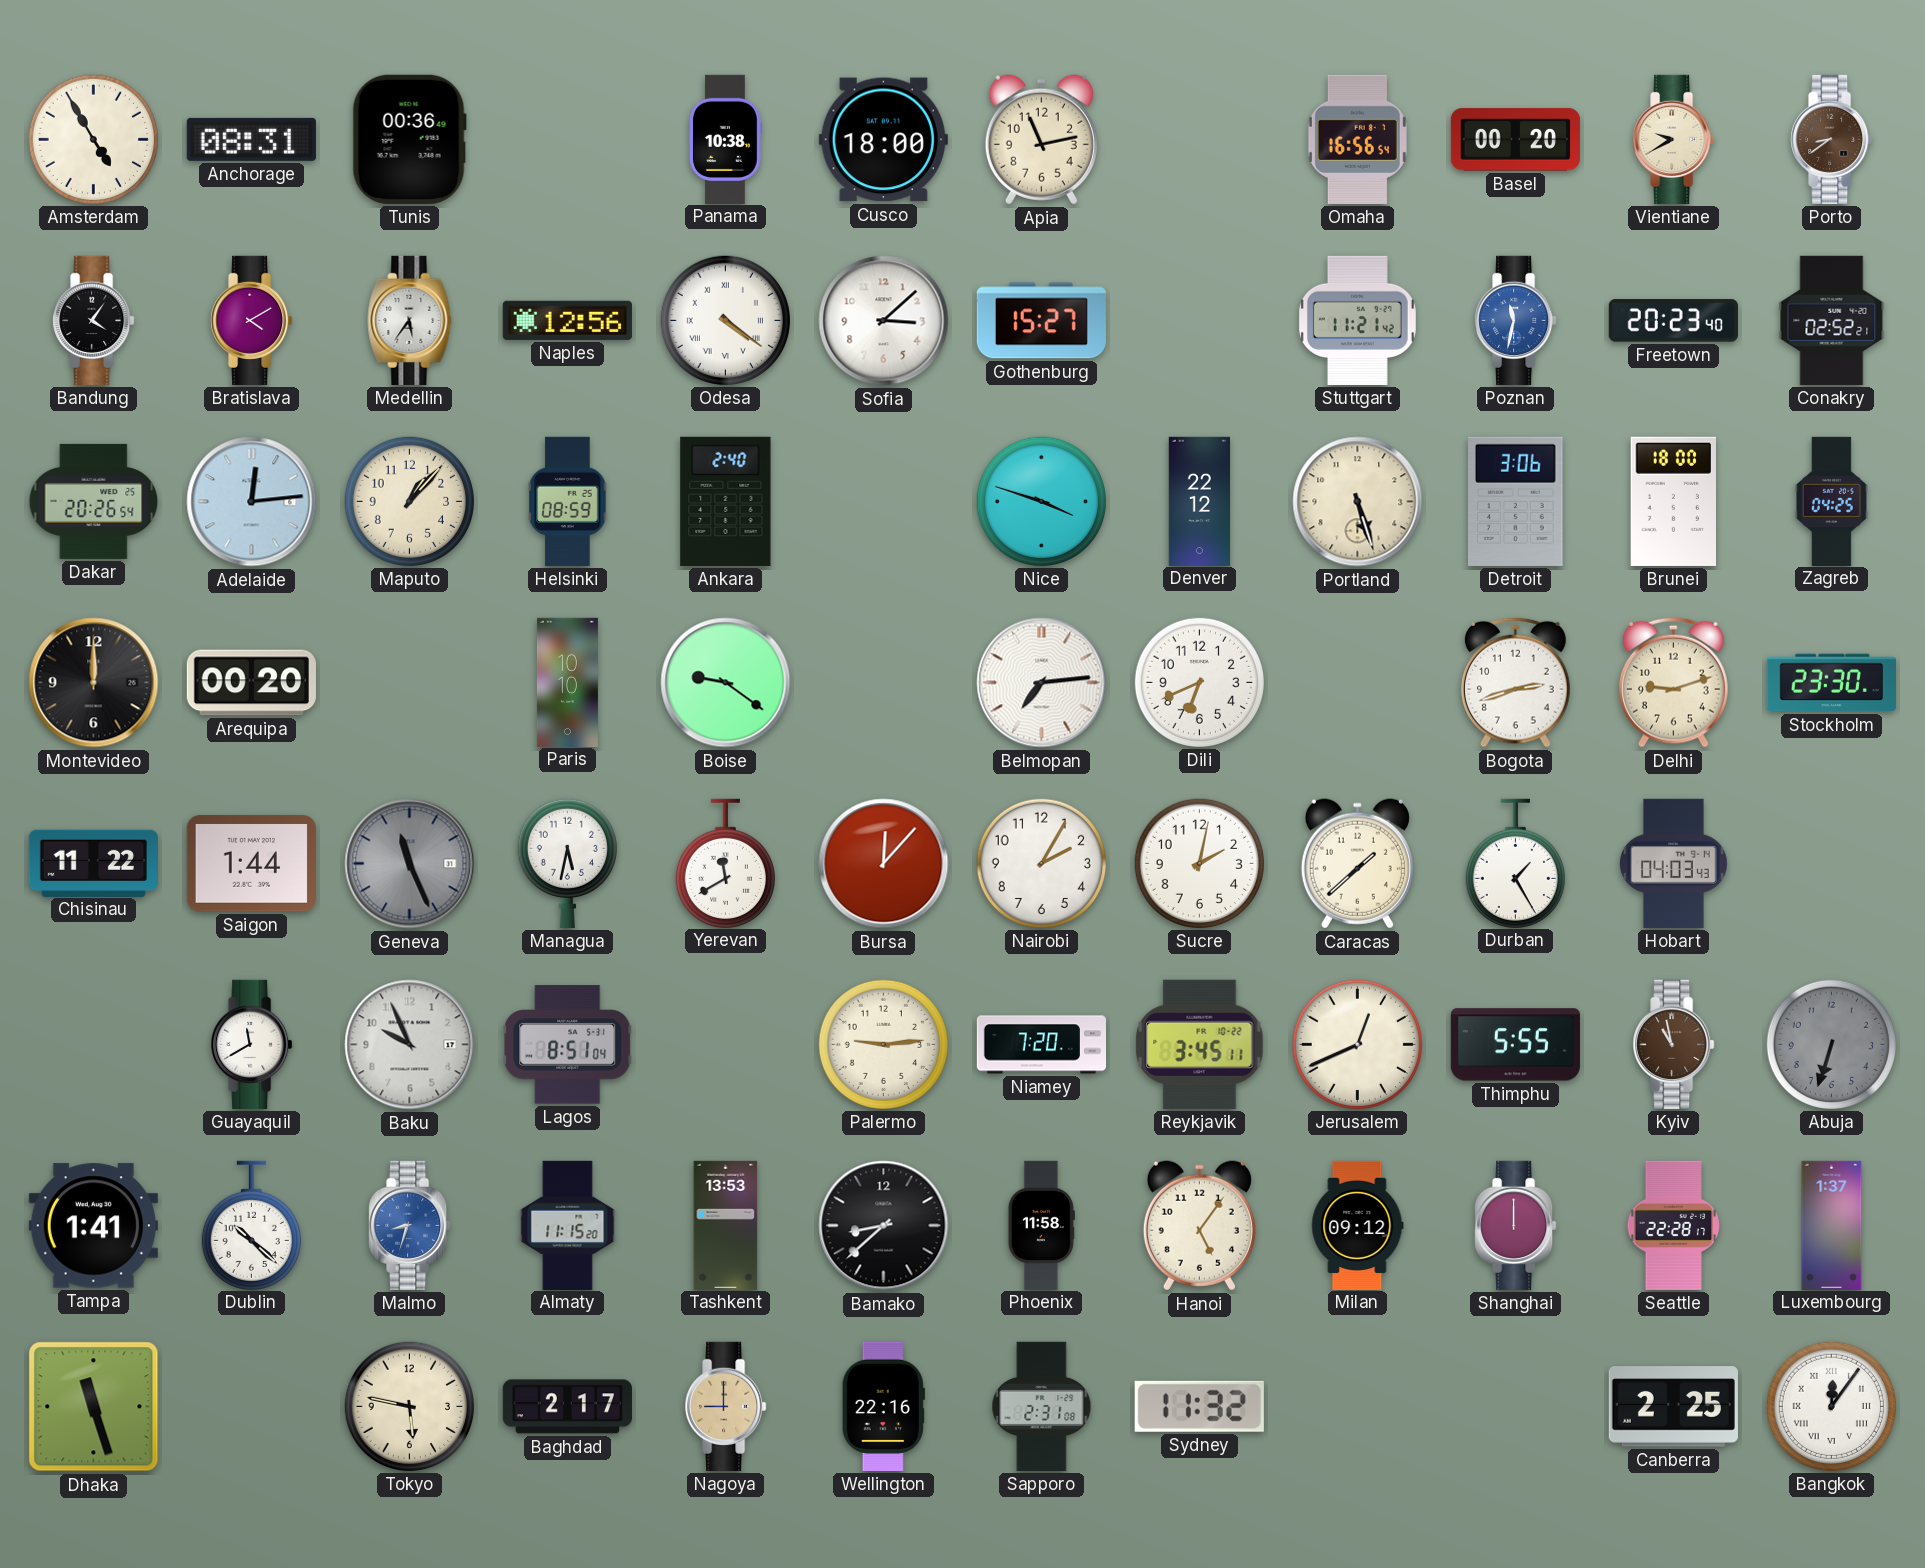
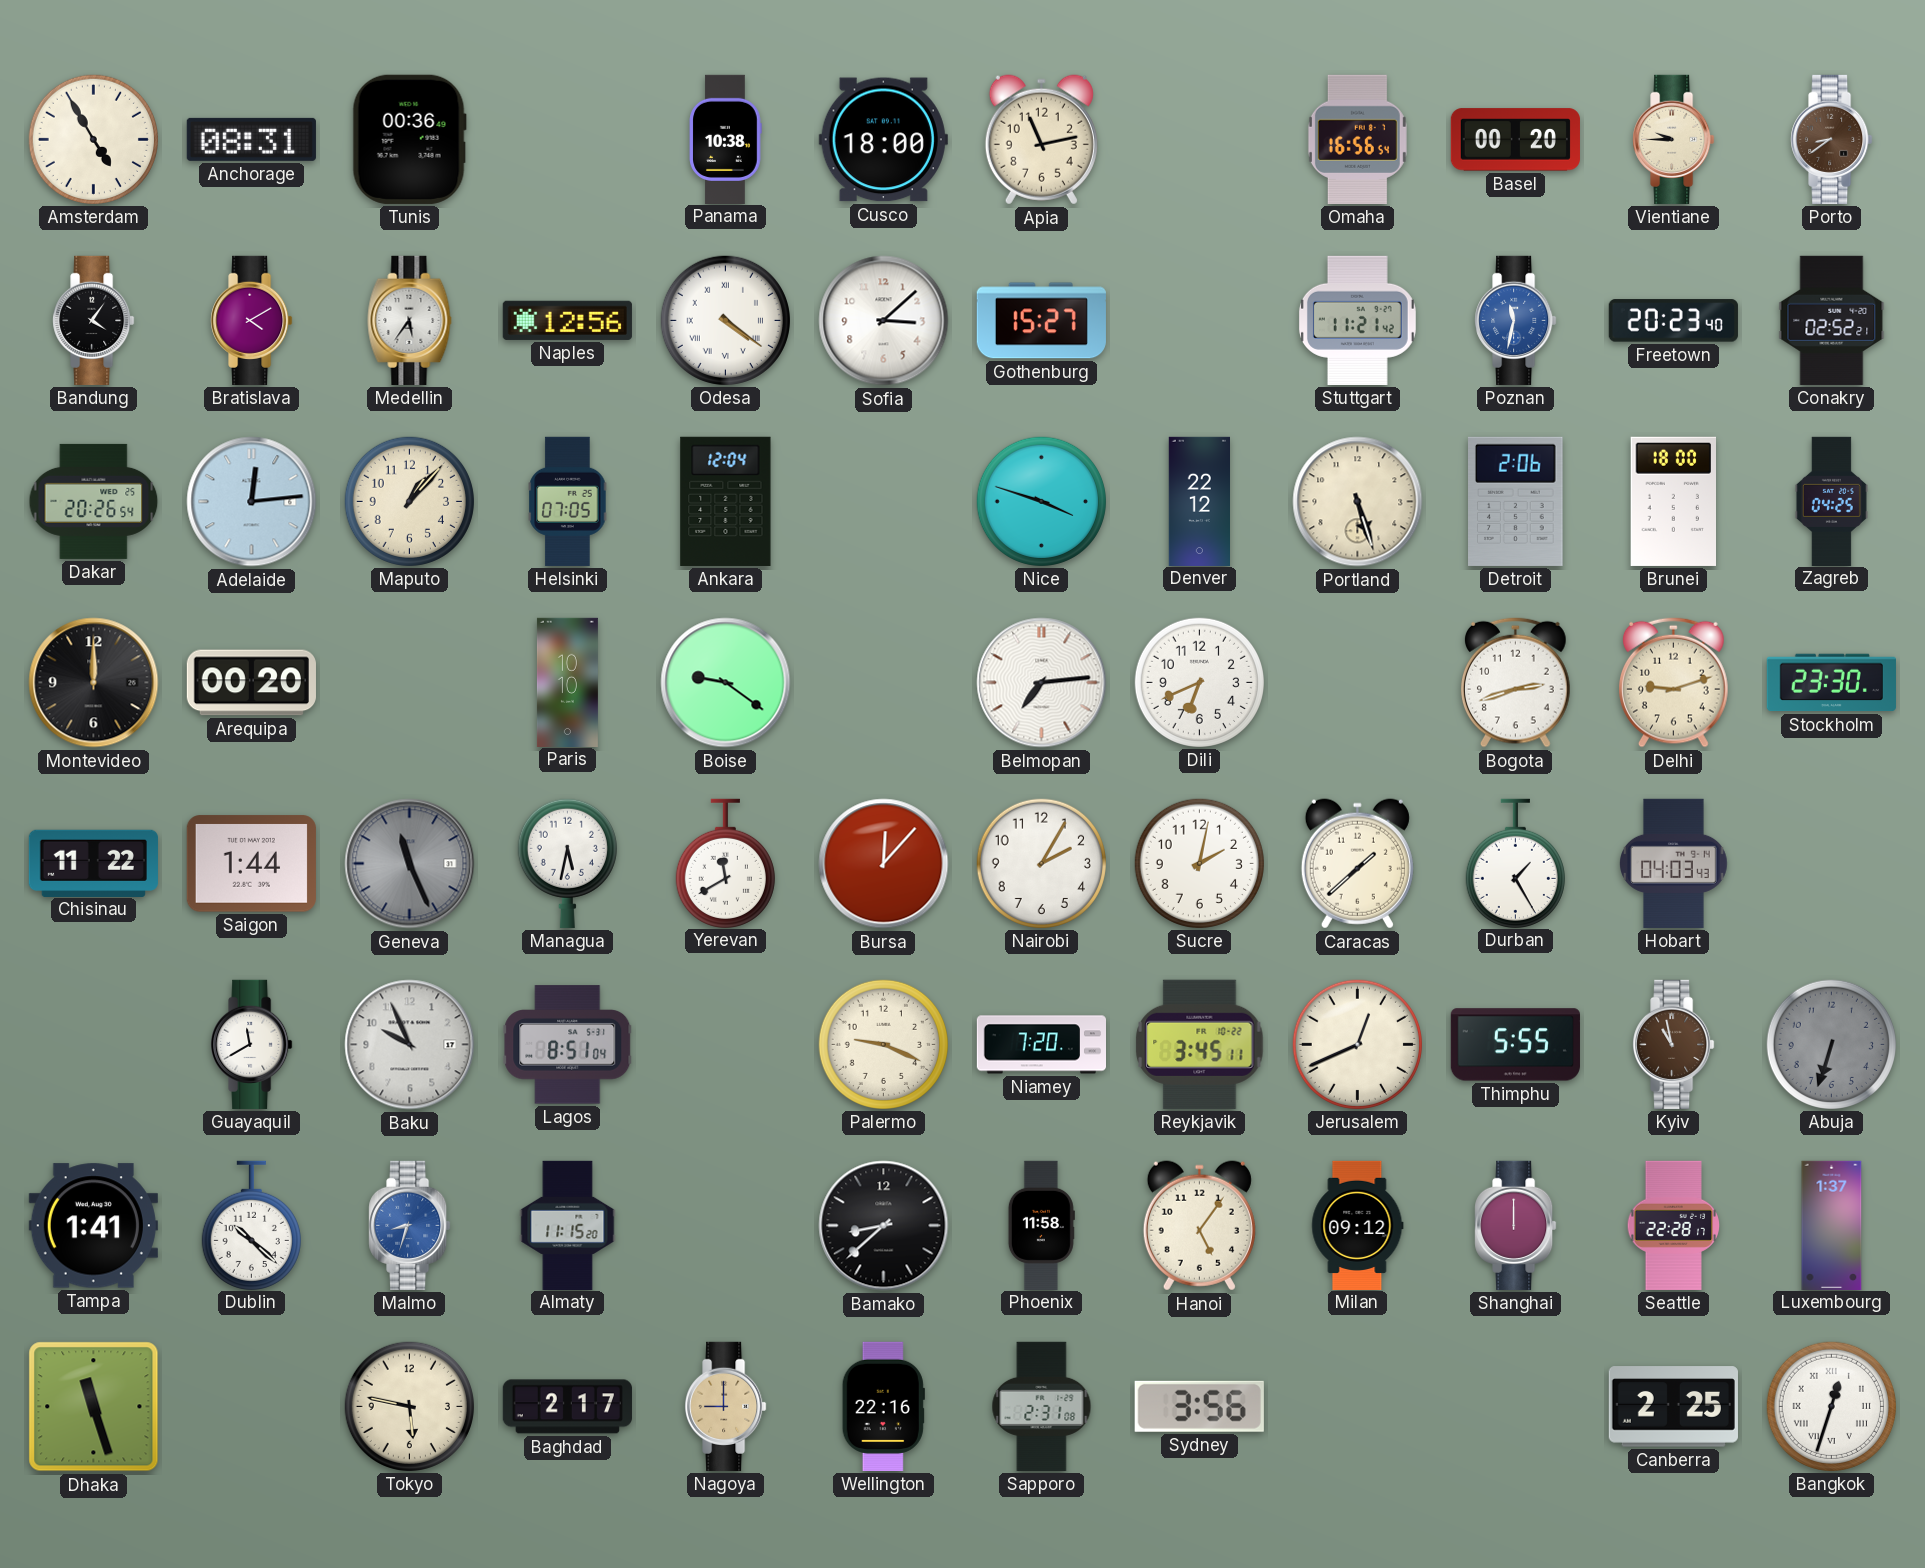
Vientiane: 9:40 -> 9:45 (1674, 139)
Helsinki: 08:59 -> 07:05 (568, 501)
Ankara: 2:40 -> 12:04 (726, 501)
Detroit: 3:06 -> 2:06 (1516, 501)
Palermo: 9:14 -> 9:19 (883, 1044)
Tashkent: 13:53 -> none (726, 1225)
Sydney: 11:32 -> 3:56 (1199, 1406)
Bangkok: 12:06 -> 12:33 (1831, 1406)
